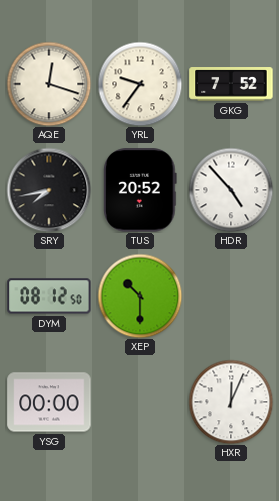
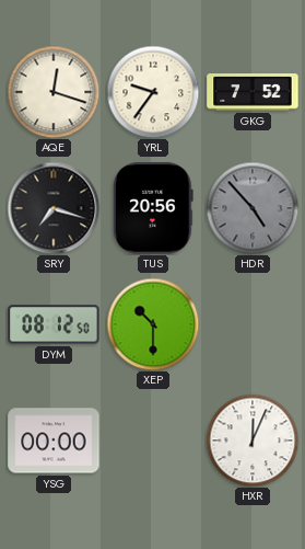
SRY: 7:43 -> 7:18 (54, 208)
TUS: 20:52 -> 20:56 (153, 208)
HDR dial: white -> grey (253, 208)
